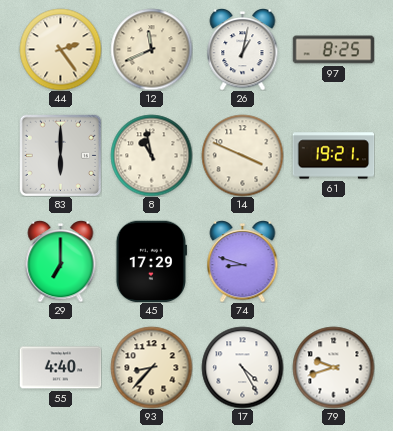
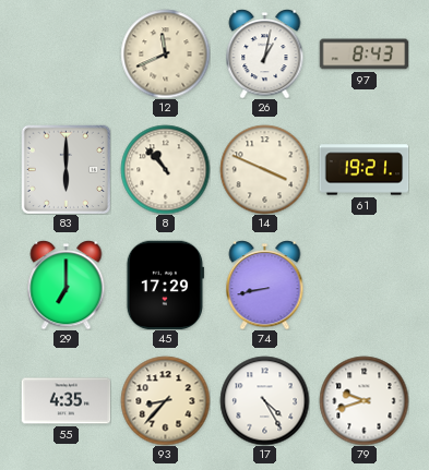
44: 2:24 -> none (60, 49)
97: 8:25 -> 8:43 (364, 55)
8: 10:58 -> 10:53 (165, 169)
74: 8:48 -> 8:43 (265, 286)
55: 4:40 -> 4:35 (65, 401)
